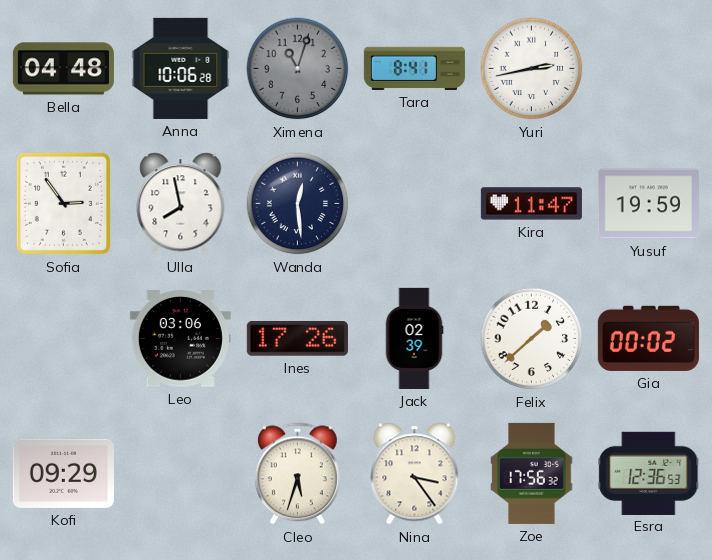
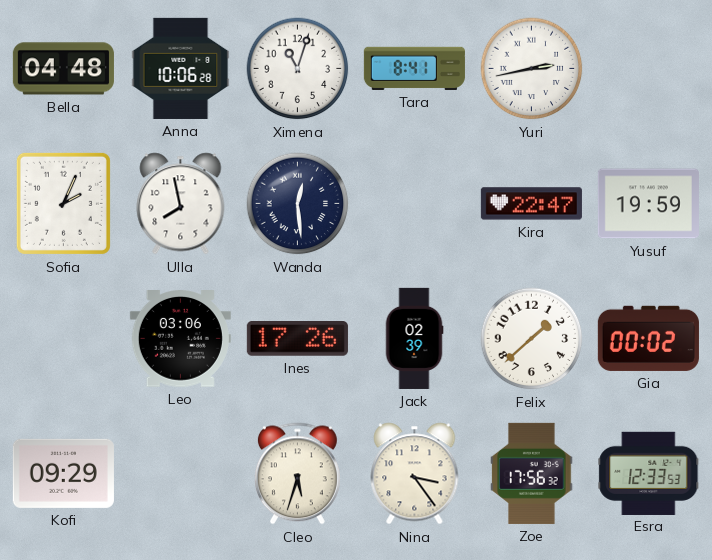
Ximena dial: grey -> white (298, 69)
Sofia: 2:54 -> 2:04 (63, 203)
Kira: 11:47 -> 22:47 (531, 204)
Esra: 12:36 -> 12:33 (649, 473)
